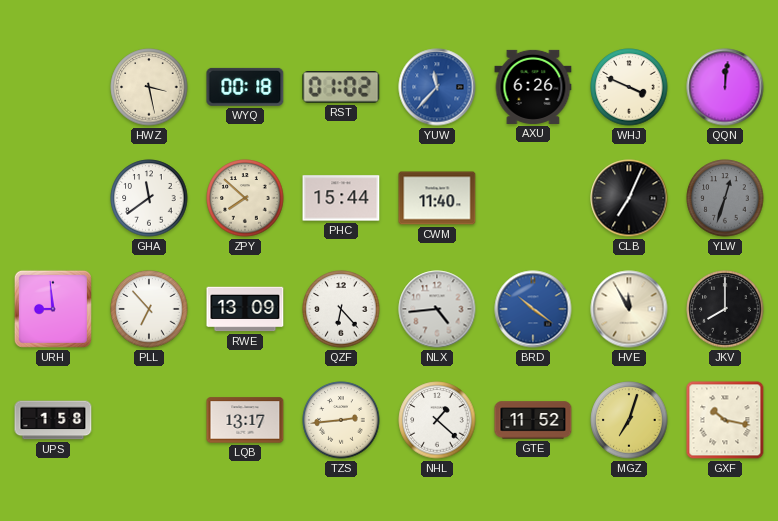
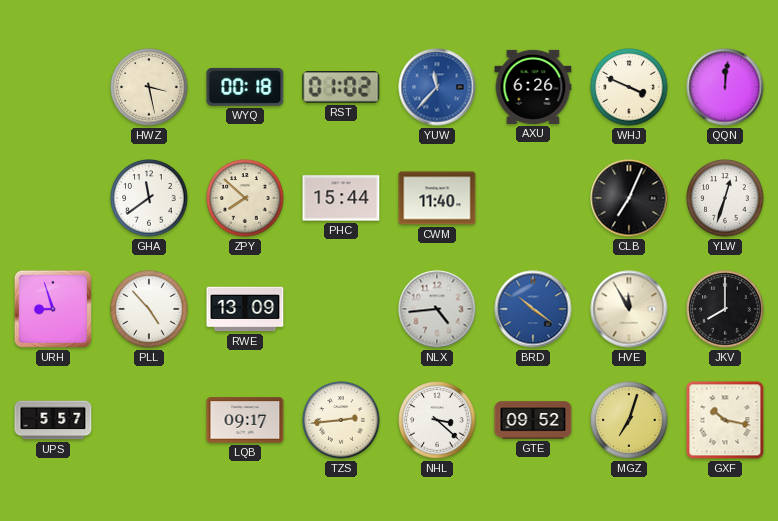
YLW dial: grey -> white (725, 198)
URH: 8:59 -> 8:57 (53, 309)
PLL: 6:53 -> 4:53 (149, 309)
QZF: 6:23 -> none (341, 309)
UPS: 1:58 -> 5:57 (53, 420)
LQB: 13:17 -> 09:17 (245, 420)
NHL: 1:22 -> 3:22 (437, 420)
GTE: 11:52 -> 09:52 (533, 420)
